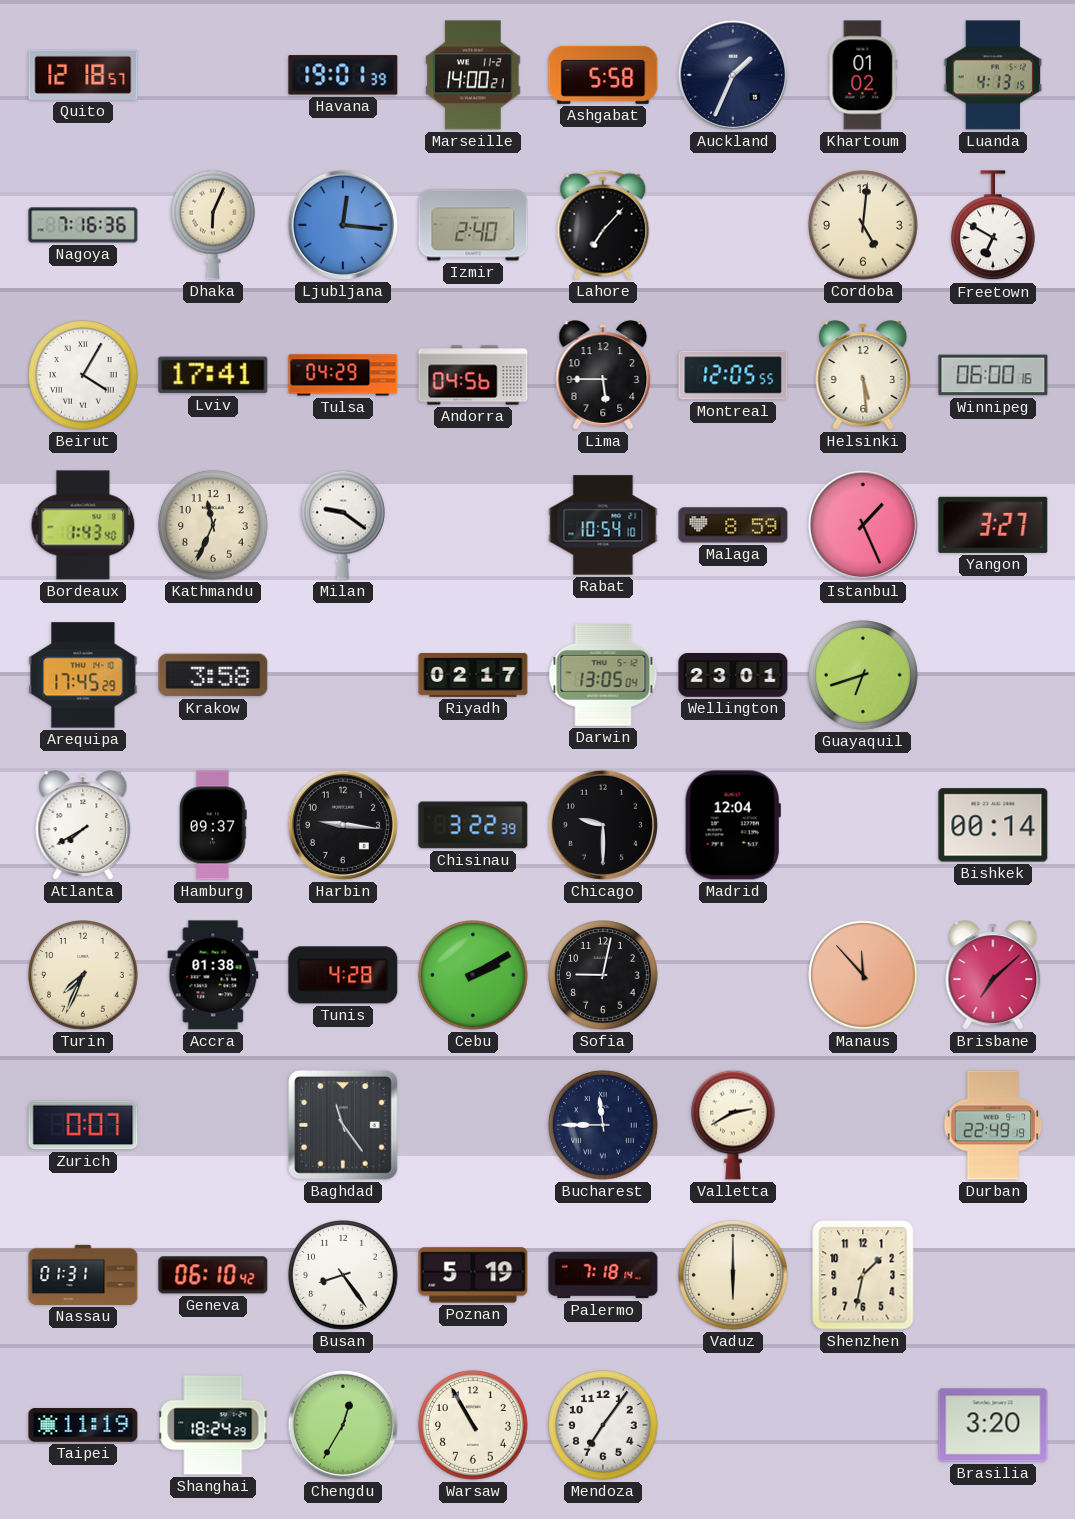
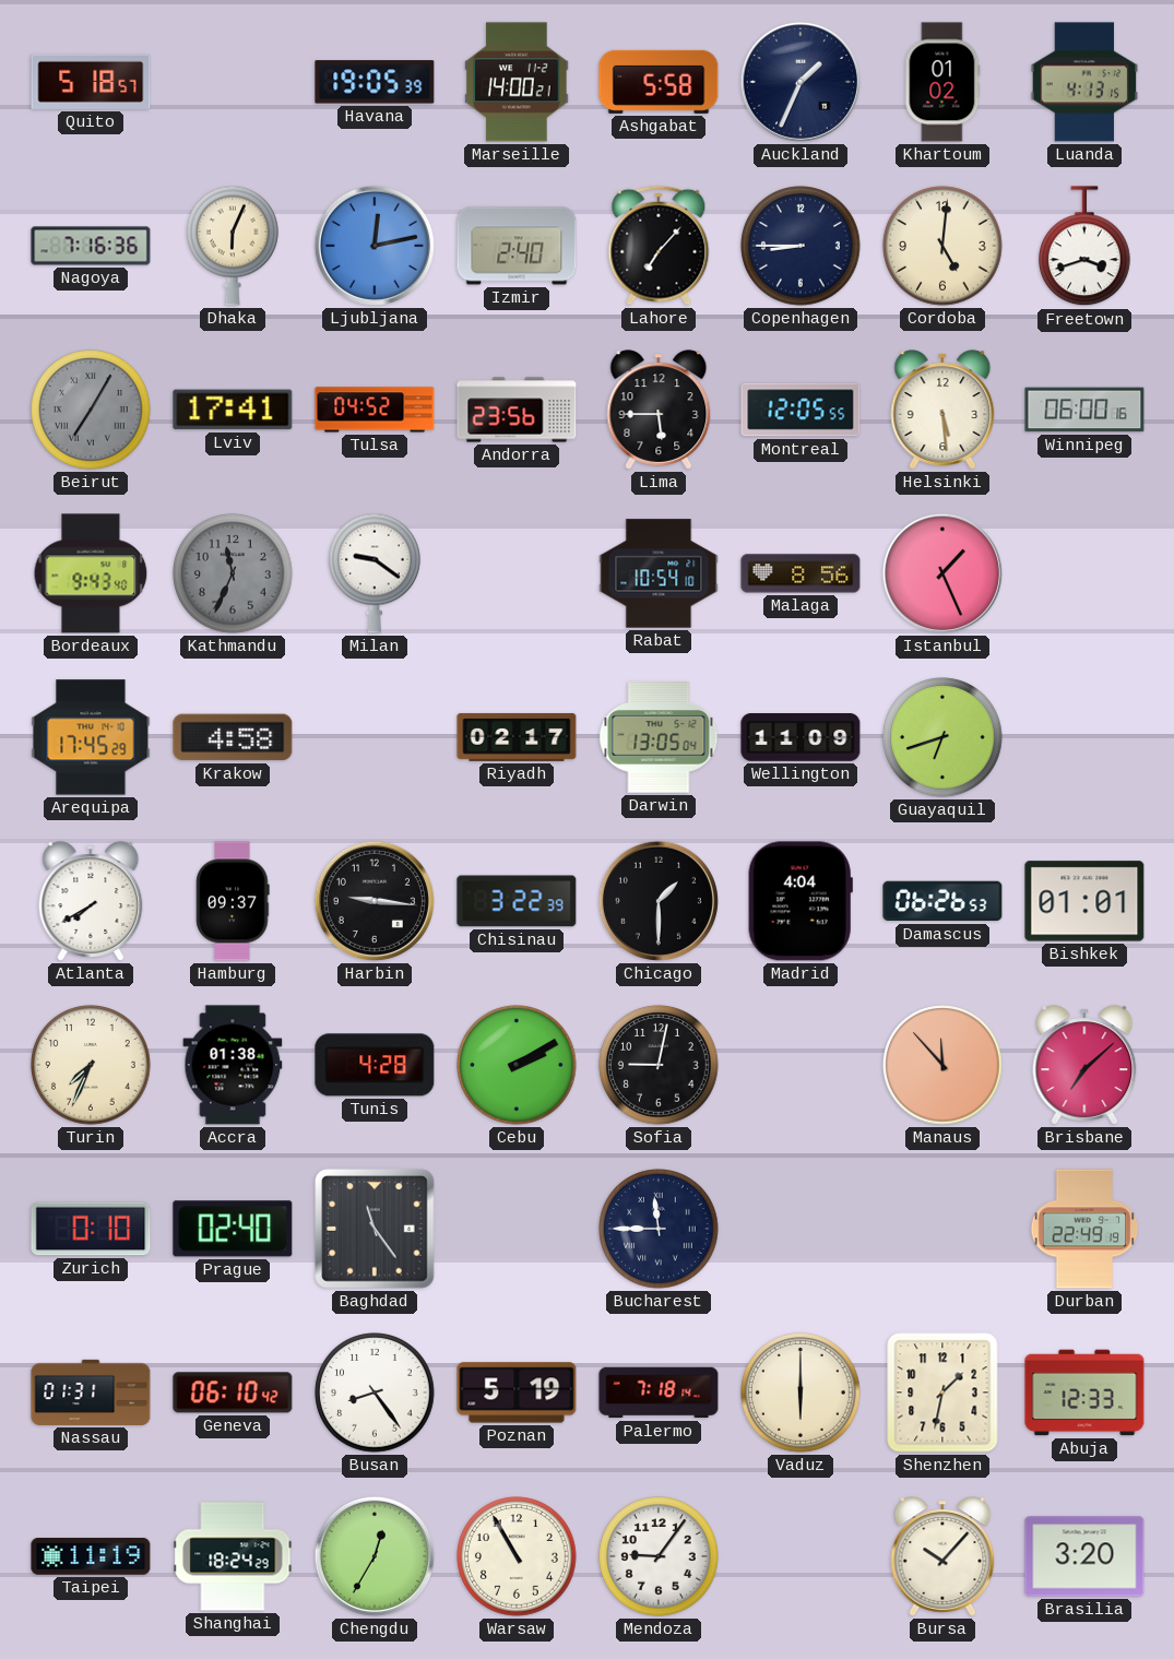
Quito: 12:18 -> 5:18 (91, 82)
Havana: 19:01 -> 19:05 (375, 82)
Ljubljana: 12:16 -> 12:13 (375, 246)
Copenhagen: none -> 8:45 (801, 246)
Freetown: 6:50 -> 3:42 (1086, 247)
Beirut: 4:05 -> 7:05 (91, 410)
Beirut dial: white -> grey (91, 410)
Tulsa: 04:29 -> 04:52 (375, 410)
Andorra: 04:56 -> 23:56 (517, 410)
Bordeaux: 1:43 -> 9:43 (91, 573)
Kathmandu dial: cream -> grey (233, 573)
Malaga: 8:59 -> 8:56 (801, 573)
Yangon: 3:27 -> none (993, 525)
Krakow: 3:58 -> 4:58 (233, 737)
Wellington: 23:01 -> 11:09 (801, 738)
Chicago: 9:30 -> 1:30 (659, 901)
Madrid: 12:04 -> 4:04 (801, 901)
Damascus: none -> 06:26 (942, 901)
Bishkek: 00:14 -> 01:01 (1084, 901)
Zurich: 0:07 -> 0:10 (91, 1229)
Prague: none -> 02:40 (233, 1229)
Valletta: 2:40 -> none (734, 1125)
Abuja: none -> 12:33 (1084, 1393)
Mendoza: 7:06 -> 9:06 (659, 1556)
Bursa: none -> 10:07 (942, 1556)
